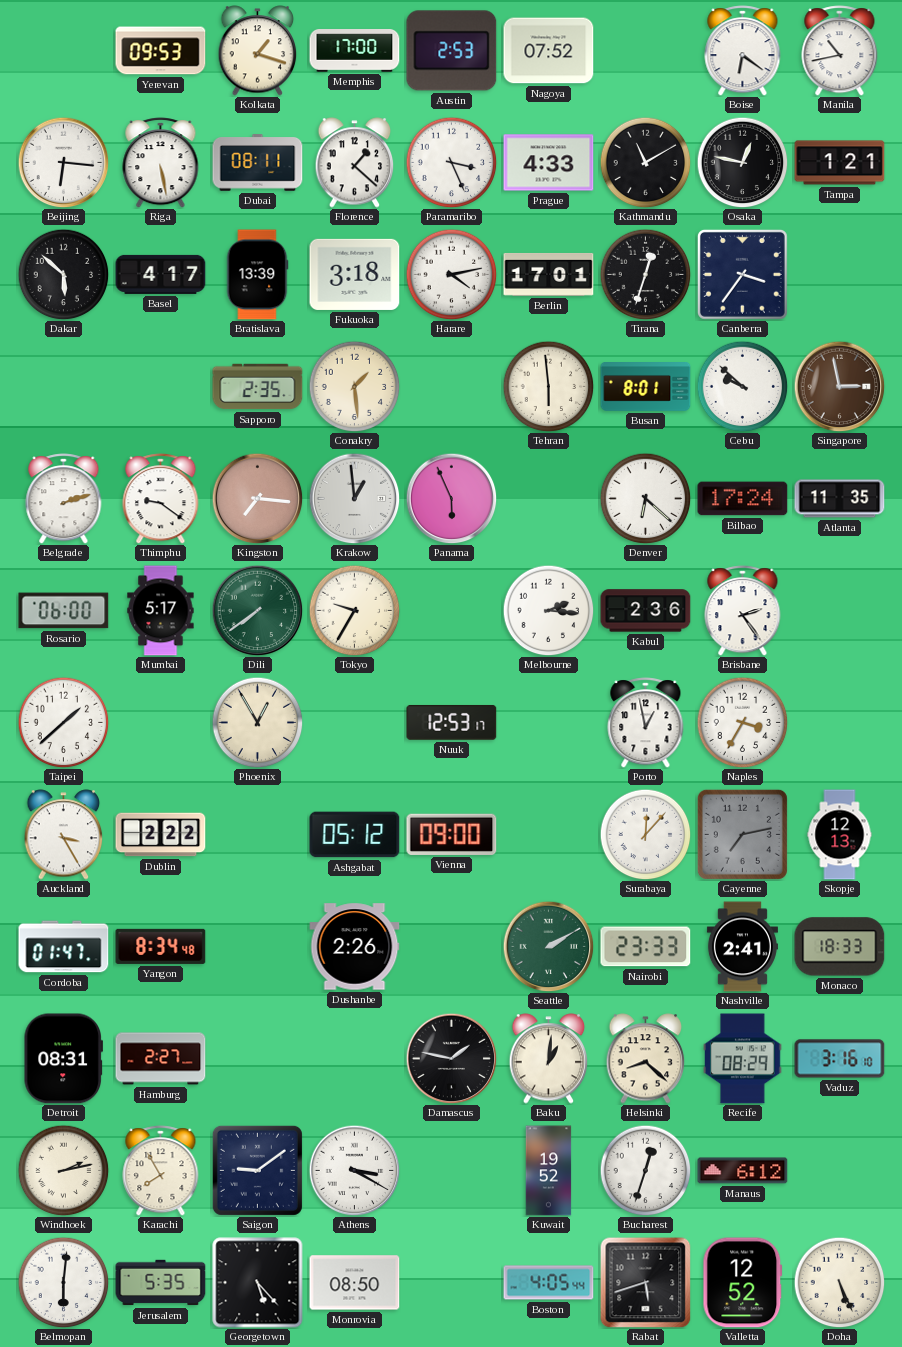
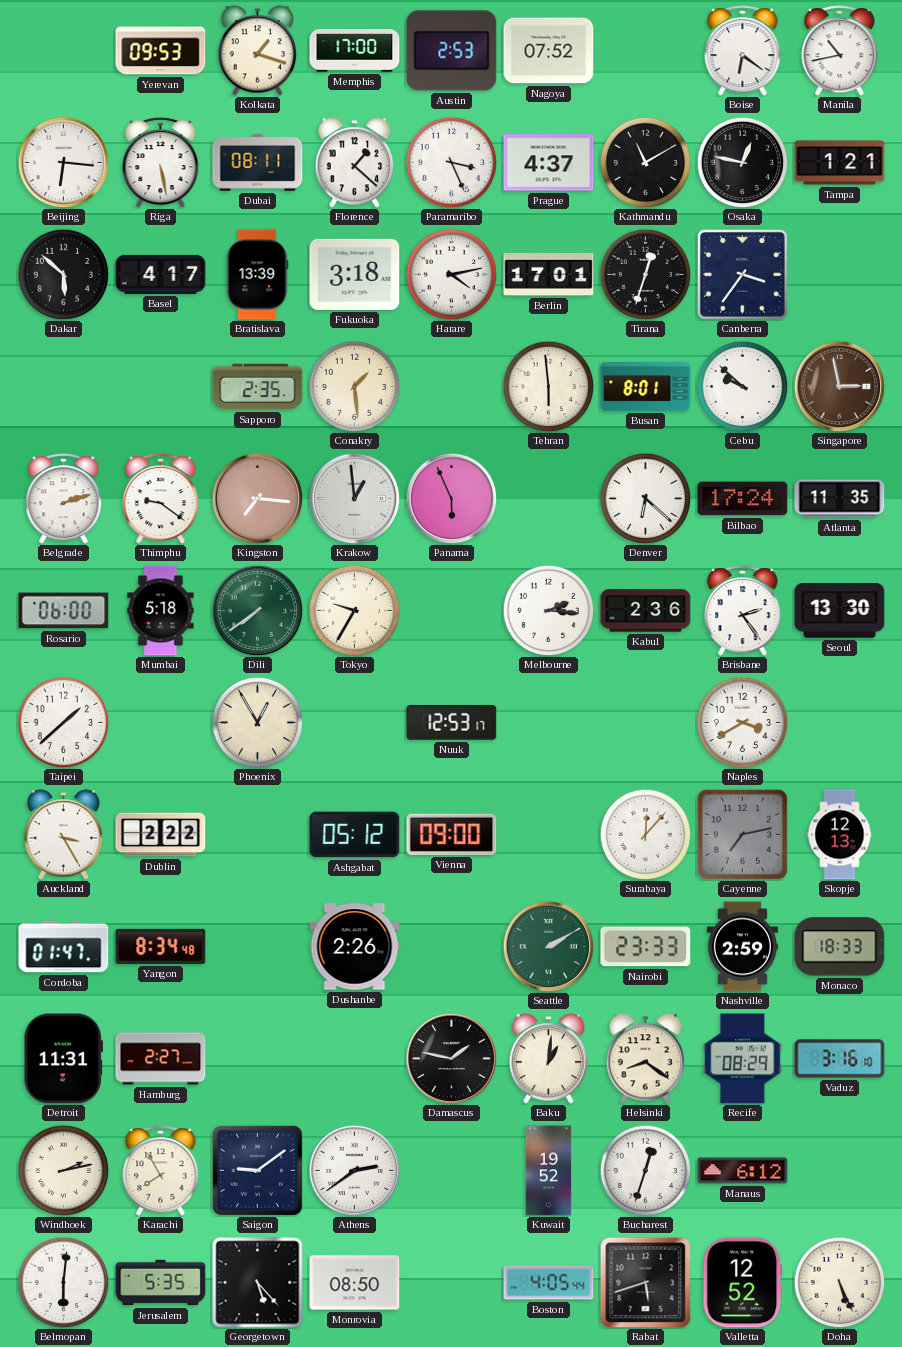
Prague: 4:33 -> 4:37 (549, 163)
Mumbai: 5:17 -> 5:18 (161, 611)
Seoul: none -> 13:30 (840, 611)
Porto: 12:58 -> none (646, 723)
Naples: 3:35 -> 3:40 (742, 722)
Nashville: 2:41 -> 2:59 (742, 947)
Detroit: 08:31 -> 11:31 (63, 1059)
Helsinki: 8:22 -> 8:21 (646, 1059)
Athens: 3:20 -> 2:39 (354, 1170)
